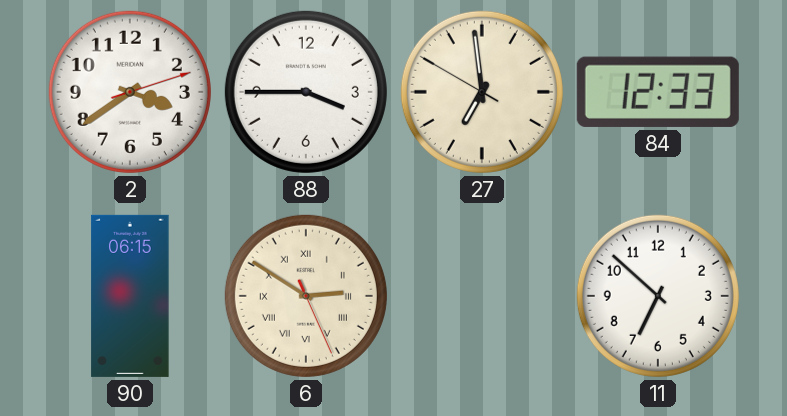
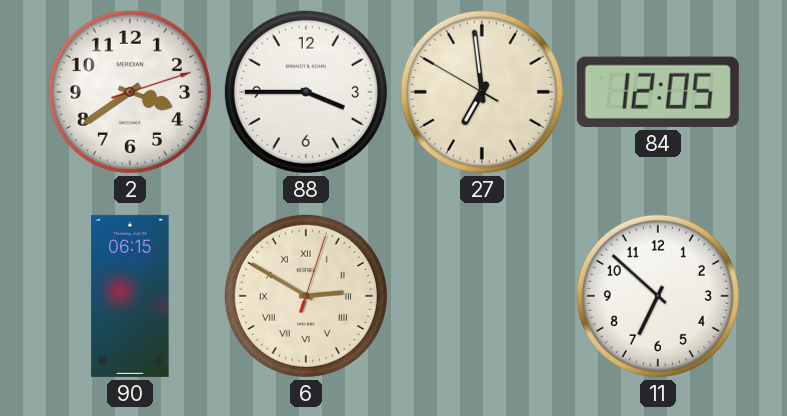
84: 12:33 -> 12:05 (658, 92)
6: 2:50:26 -> 2:50:03 (306, 296)
